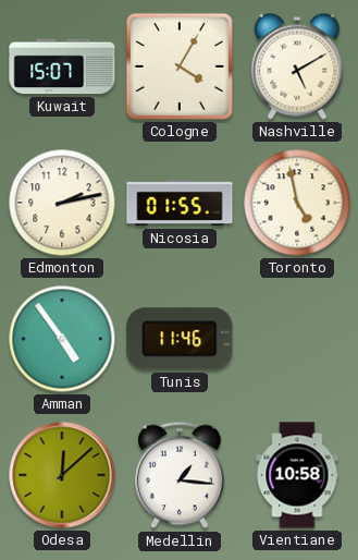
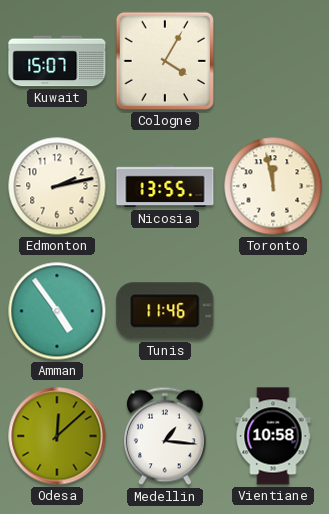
Nashville: 5:10 -> none (297, 66)
Nicosia: 01:55 -> 13:55 (165, 186)
Toronto: 4:58 -> 11:58 (273, 186)
